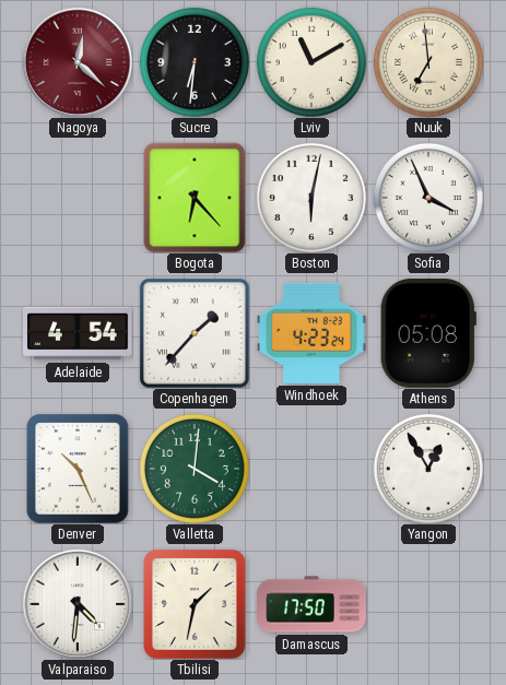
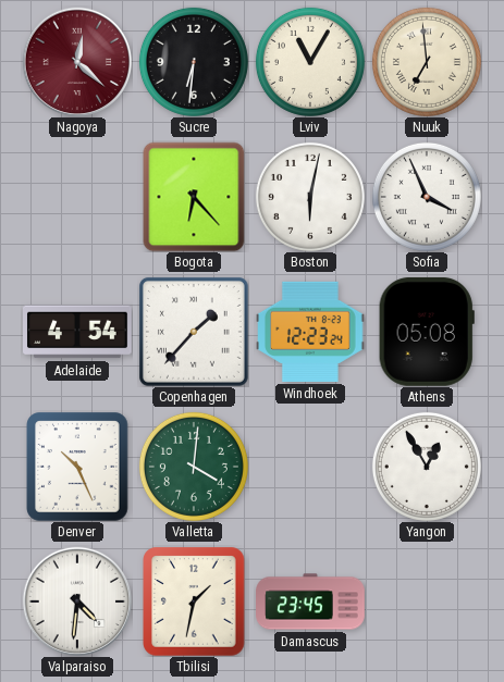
Lviv: 11:10 -> 11:05 (310, 62)
Windhoek: 4:23 -> 12:23 (311, 332)
Damascus: 17:50 -> 23:45 (310, 602)
